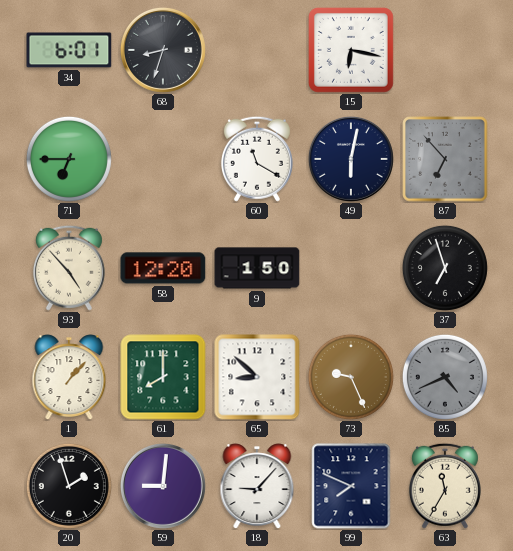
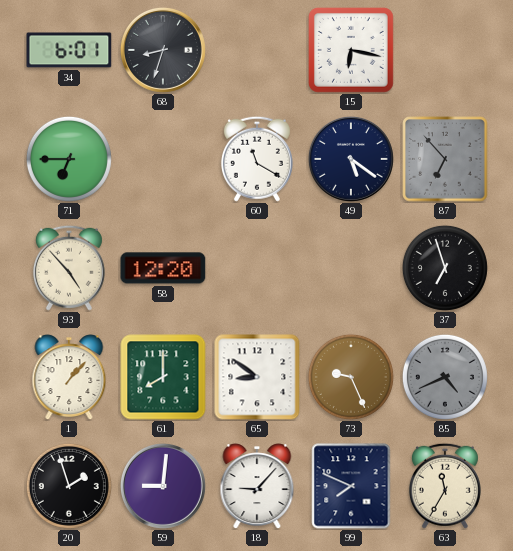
49: 6:02 -> 5:21 (351, 159)
9: 1:50 -> none (257, 268)
65: 8:52 -> 8:51 (257, 377)
